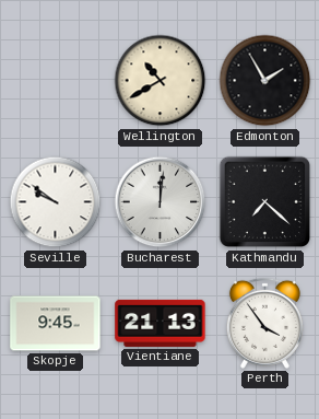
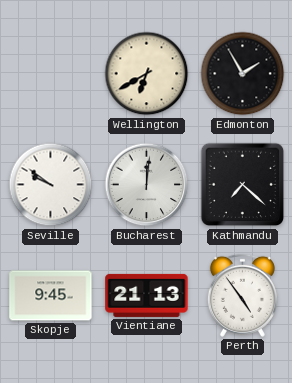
Wellington: 10:40 -> 6:40 (147, 74)
Perth: 3:54 -> 4:54 (242, 295)
